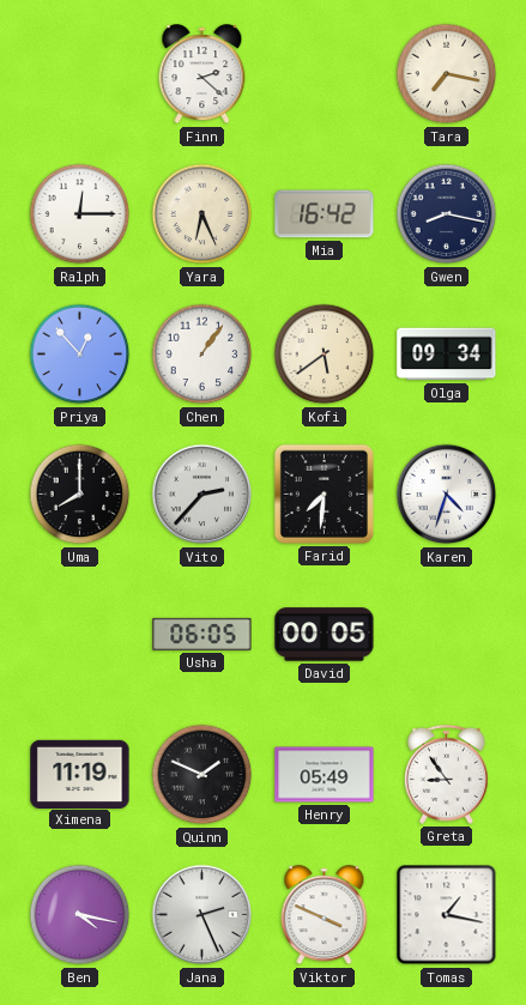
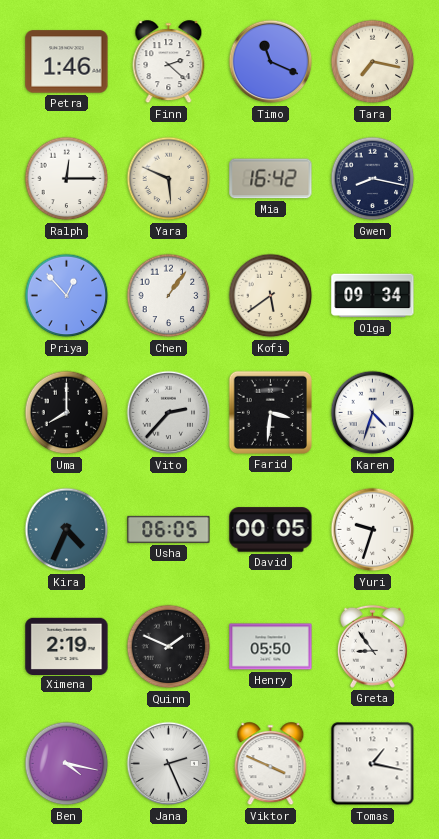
Petra: none -> 1:46 (67, 62)
Timo: none -> 11:19 (271, 62)
Yara: 6:26 -> 5:49 (169, 179)
Farid: 7:31 -> 3:31 (270, 412)
Kira: none -> 4:34 (67, 530)
Yuri: none -> 9:33 (373, 530)
Ximena: 11:19 -> 2:19 (67, 646)
Henry: 05:49 -> 05:50 (271, 647)
